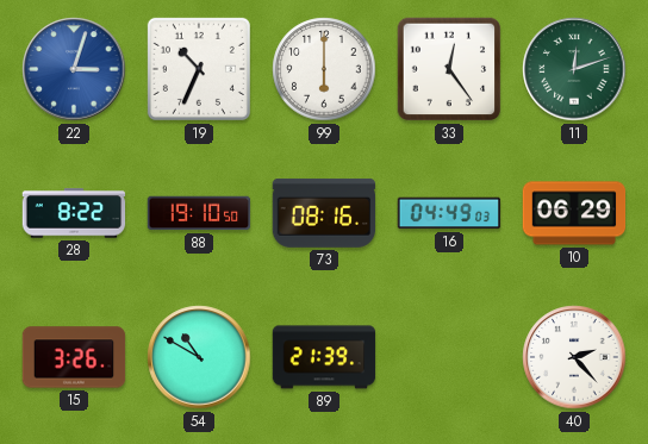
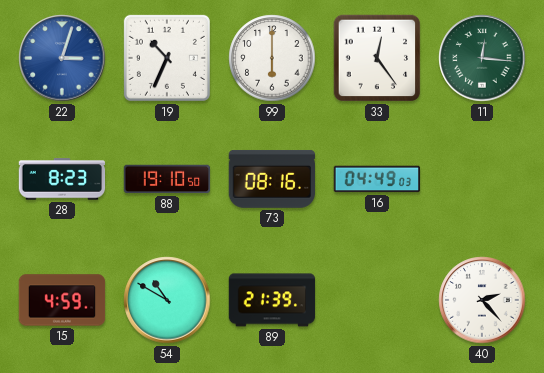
11: 12:12 -> 12:16 (482, 58)
28: 8:22 -> 8:23 (62, 179)
10: 06:29 -> none (574, 213)
15: 3:26 -> 4:59 (62, 300)
